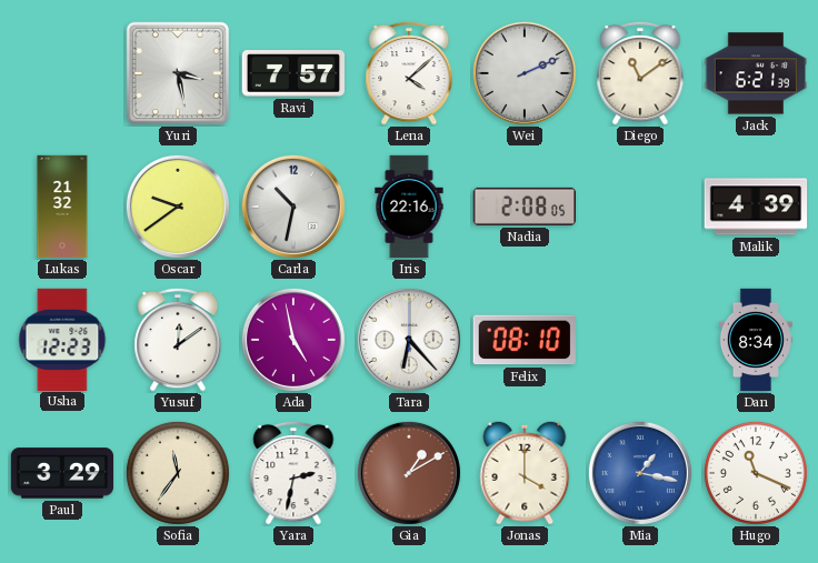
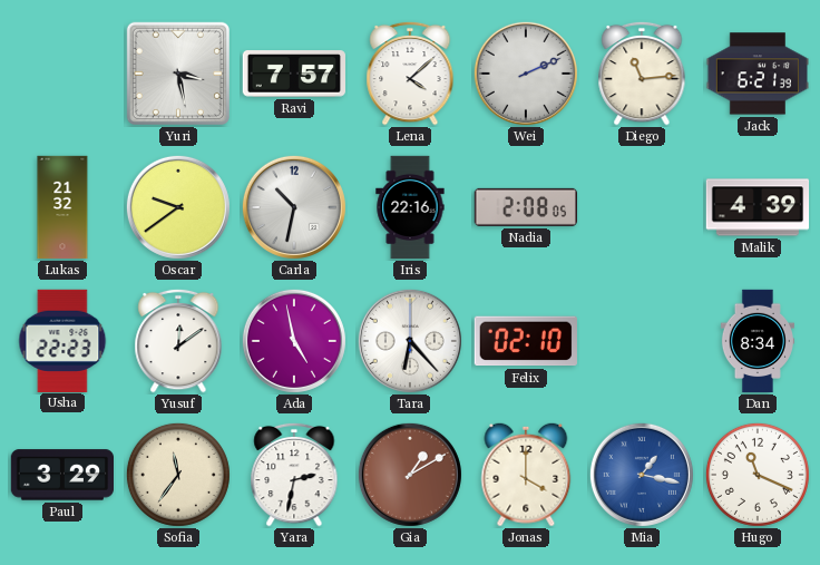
Diego: 11:09 -> 11:14 (642, 74)
Usha: 12:23 -> 22:23 (62, 340)
Felix: 08:10 -> 02:10 (526, 341)
